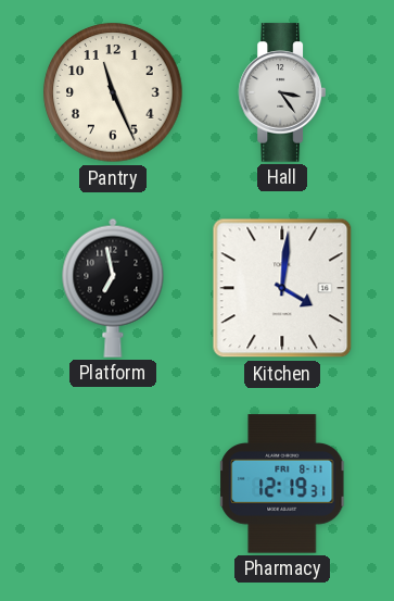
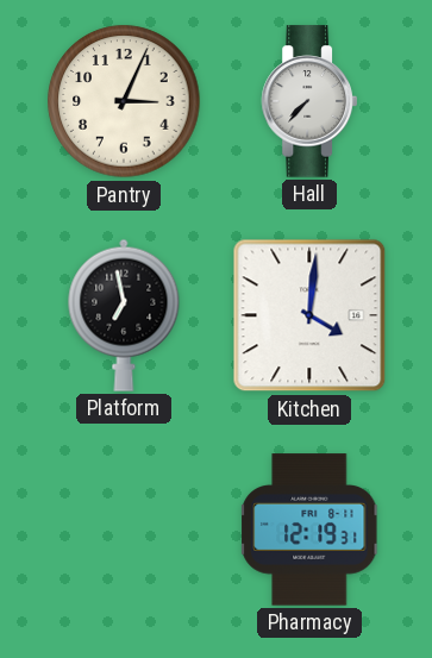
Pantry: 11:26 -> 3:04 (124, 101)
Hall: 3:24 -> 7:37 (308, 101)
